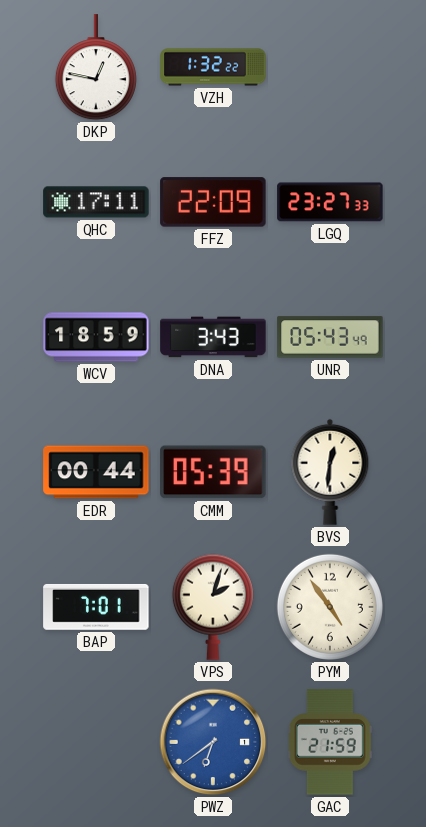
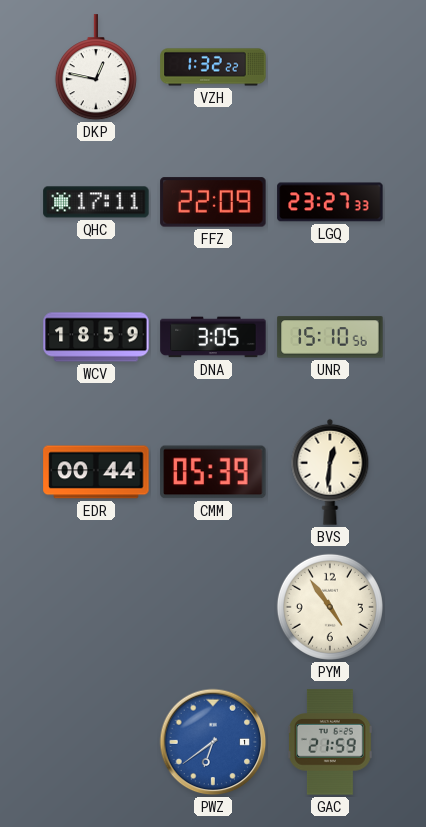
DNA: 3:43 -> 3:05 (213, 337)
UNR: 05:43 -> 15:10 (330, 337)
BAP: 7:01 -> none (96, 607)
VPS: 2:03 -> none (213, 607)
